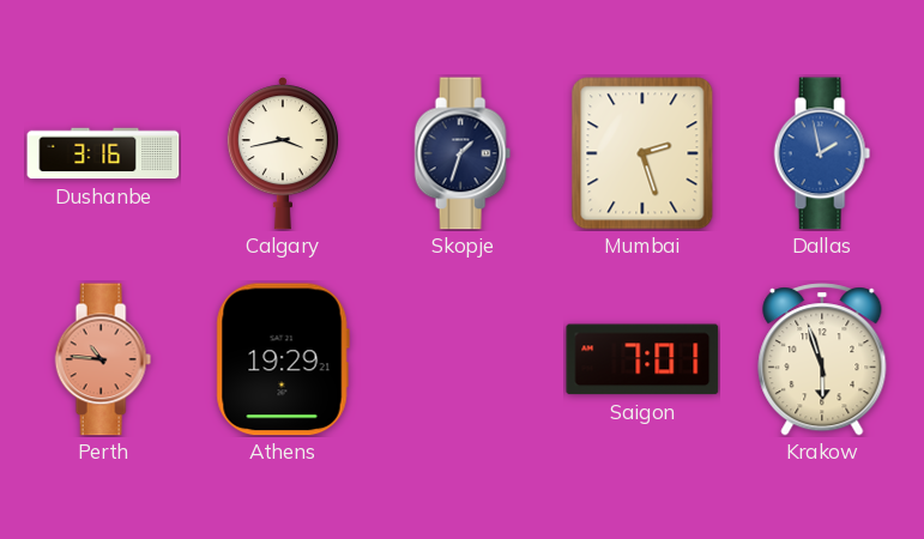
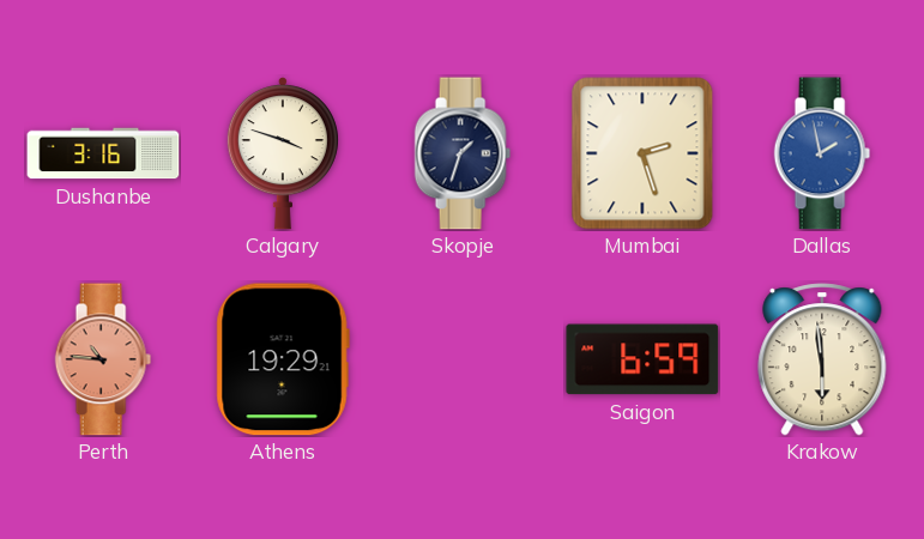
Calgary: 3:43 -> 3:48 (283, 153)
Saigon: 7:01 -> 6:59 (642, 359)
Krakow: 5:57 -> 5:59 (822, 359)
